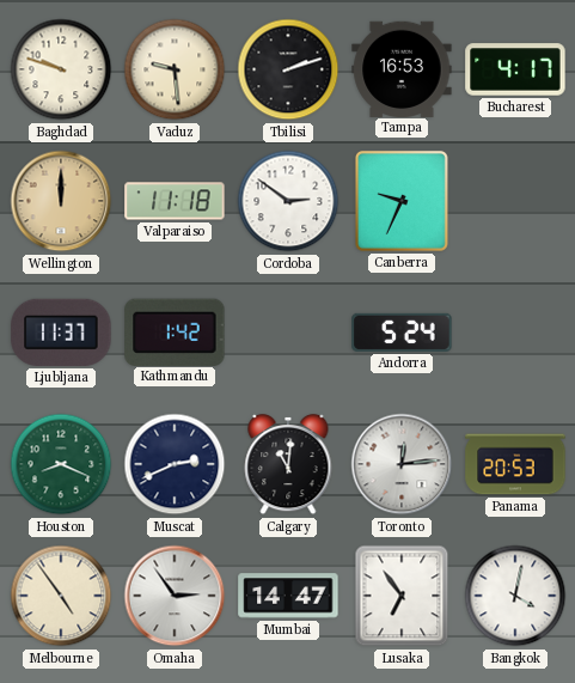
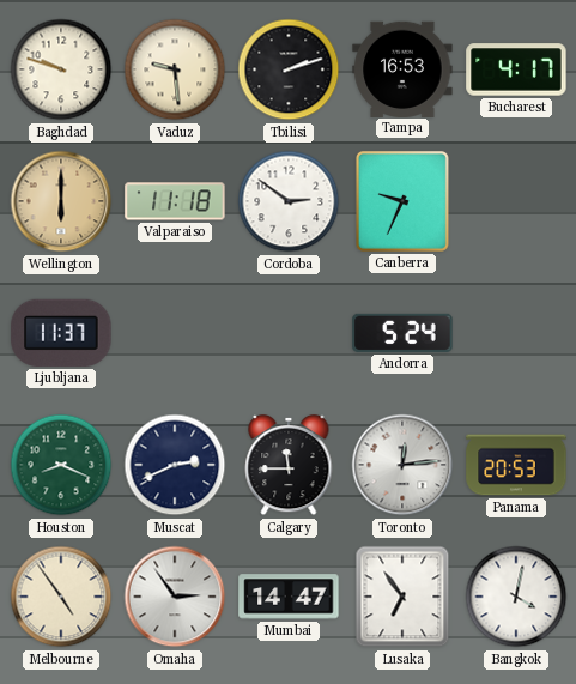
Wellington: 12:00 -> 6:00 (61, 201)
Kathmandu: 1:42 -> none (175, 331)
Calgary: 11:01 -> 11:45 (289, 465)
